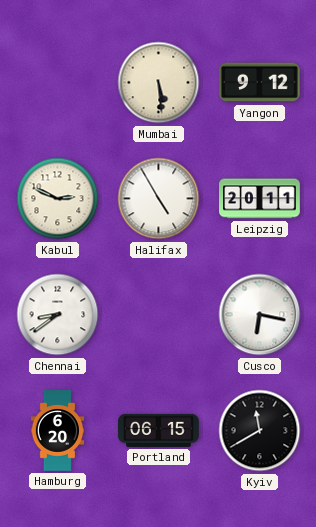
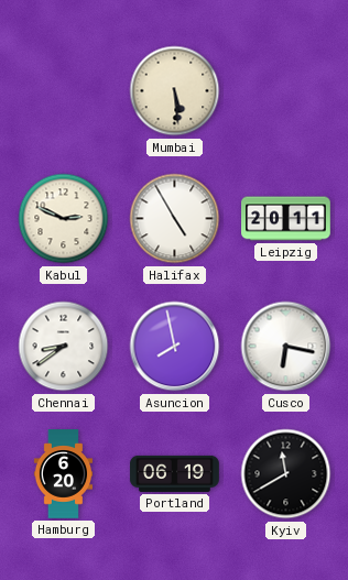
Yangon: 9:12 -> none (260, 83)
Asuncion: none -> 7:58 (175, 347)
Portland: 06:15 -> 06:19 (175, 473)
